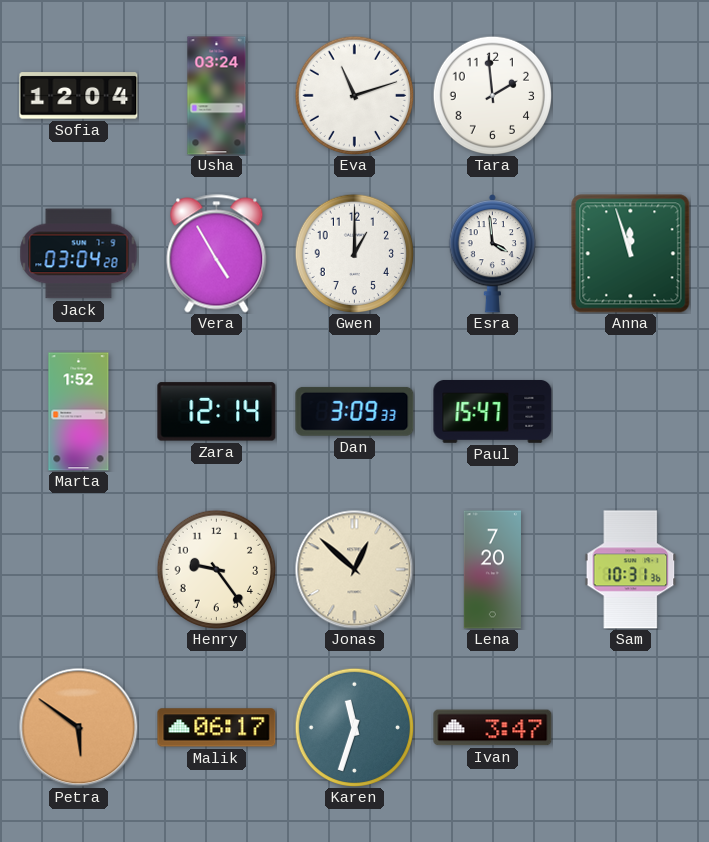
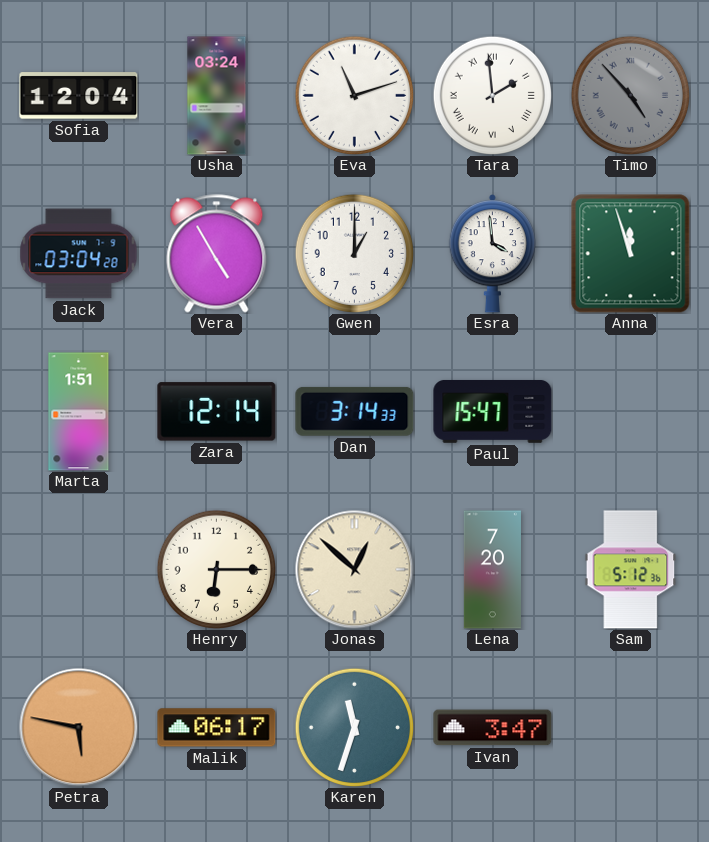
Tara numerals: Arabic -> Roman (492, 95)
Timo: none -> 4:53 (630, 95)
Marta: 1:52 -> 1:51 (79, 412)
Dan: 3:09 -> 3:14 (355, 411)
Henry: 9:24 -> 6:15 (216, 569)
Sam: 10:31 -> 5:12 (631, 570)
Petra: 5:51 -> 5:47 (79, 728)
